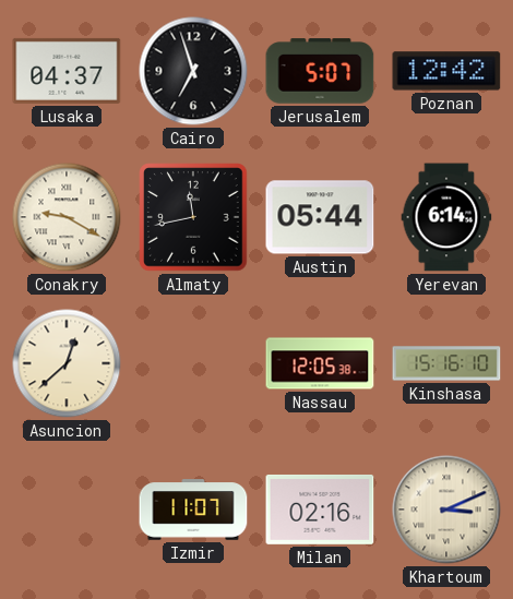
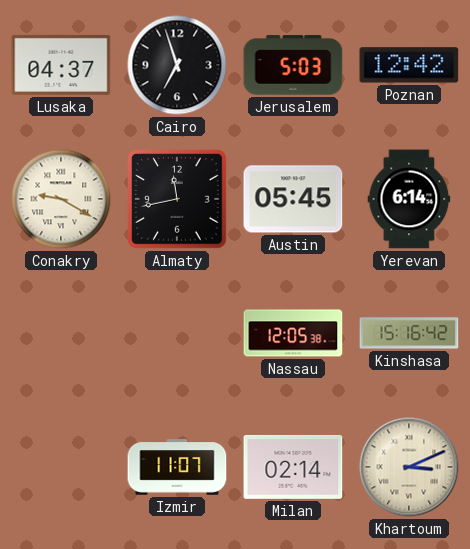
Jerusalem: 5:07 -> 5:03 (293, 65)
Austin: 05:44 -> 05:45 (293, 199)
Asuncion: 12:38 -> none (67, 363)
Kinshasa: 15:16:10 -> 15:16:42 (409, 333)
Milan: 02:16 -> 02:14 (293, 467)
